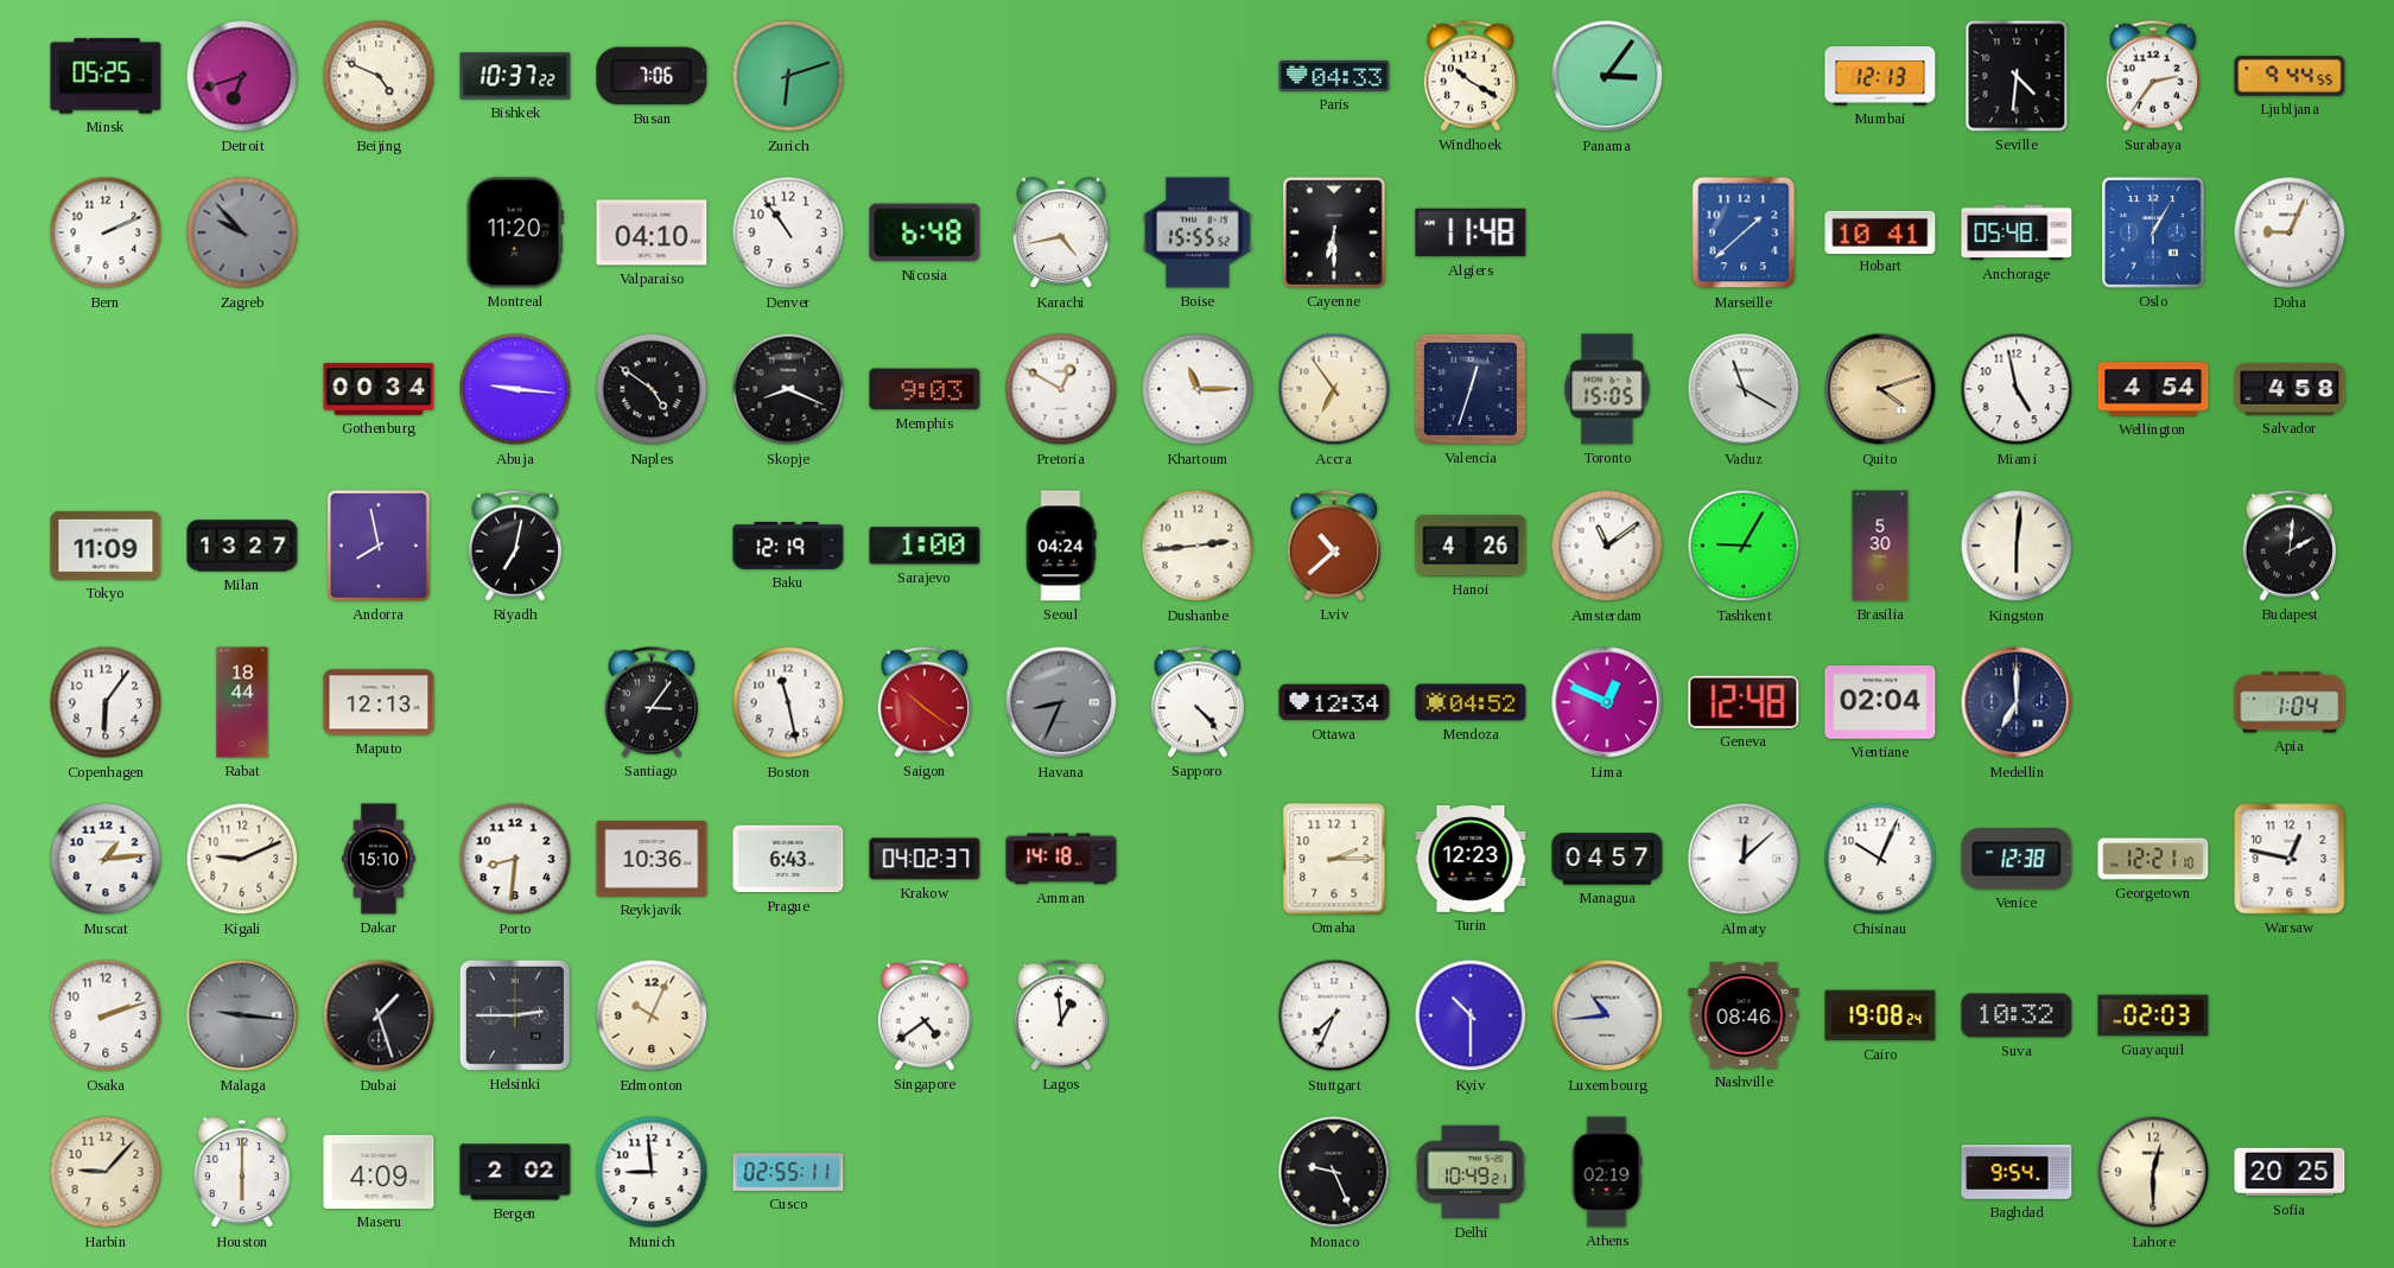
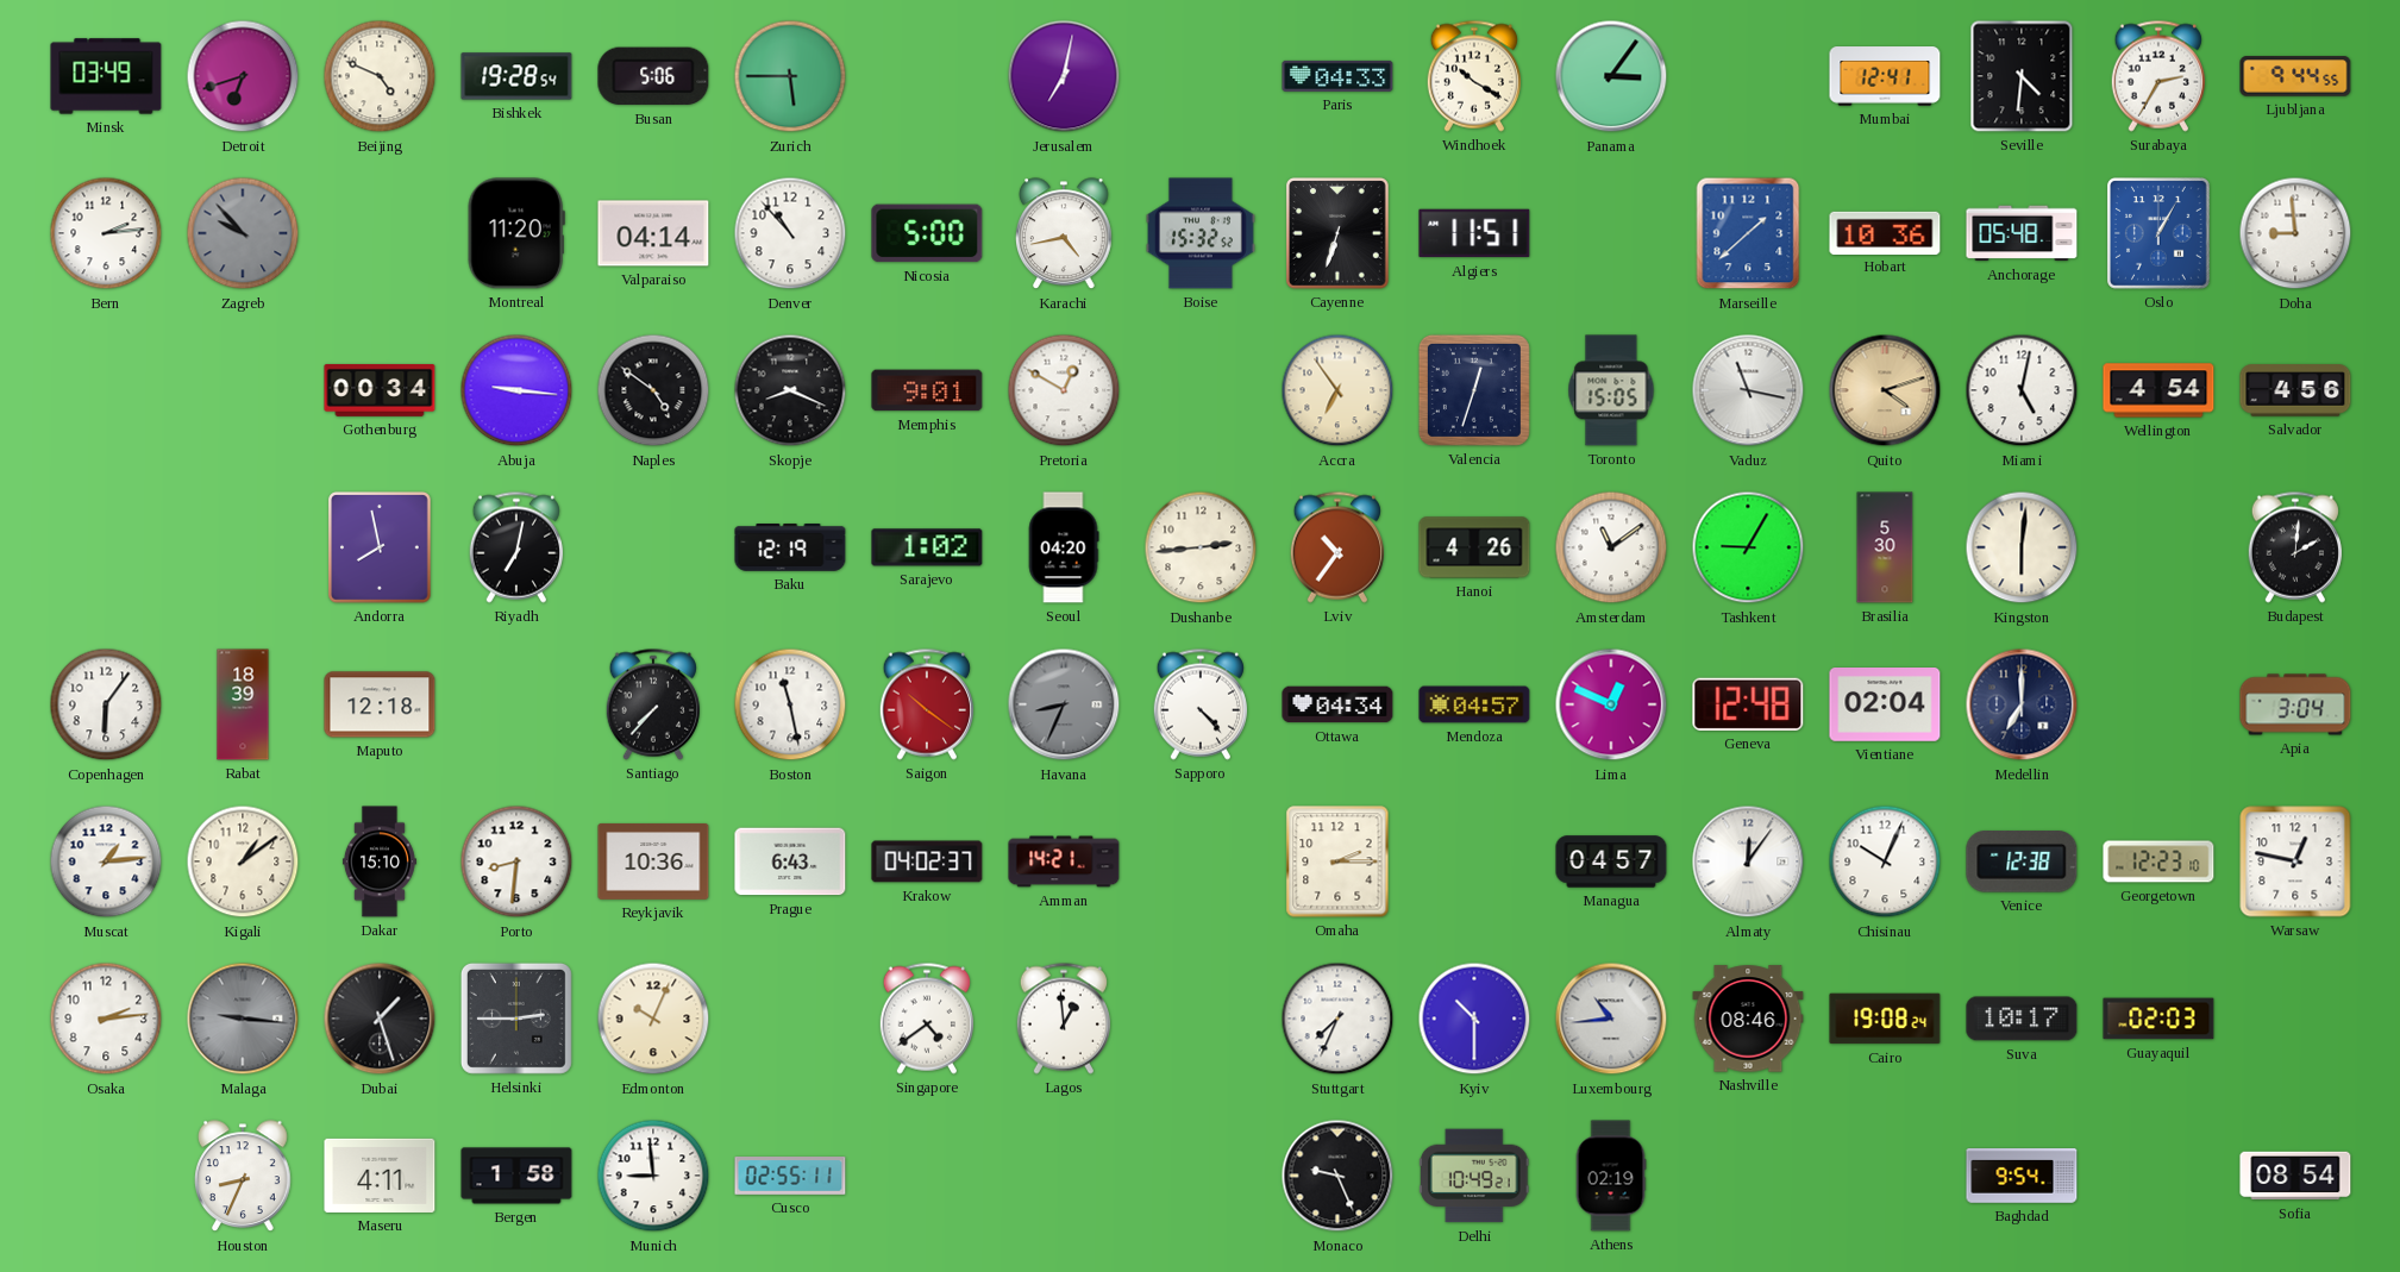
Minsk: 05:25 -> 03:49 (106, 76)
Bishkek: 10:37 -> 19:28 (516, 76)
Busan: 7:06 -> 5:06 (653, 76)
Zurich: 6:12 -> 5:45 (790, 76)
Jerusalem: none -> 7:02 (1064, 76)
Mumbai: 12:13 -> 12:41 (1885, 76)
Surabaya: 2:36 -> 2:35 (2158, 76)
Bern: 2:11 -> 2:14 (106, 233)
Valparaiso: 04:10 -> 04:14 (653, 233)
Denver: 10:54 -> 10:53 (790, 233)
Nicosia: 6:48 -> 5:00 (927, 233)
Boise: 15:55 -> 15:32 (1201, 233)
Cayenne: 6:30 -> 6:33 (1339, 234)
Algiers: 11:48 -> 11:51 (1474, 233)
Hobart: 10:41 -> 10:36 (1885, 232)
Doha: 9:04 -> 8:59 (2295, 233)
Memphis: 9:03 -> 9:01 (927, 390)
Khartoum: 11:15 -> none (1198, 389)
Vaduz: 11:20 -> 11:17 (1748, 390)
Miami: 4:58 -> 5:02 (2022, 390)
Salvador: 4:58 -> 4:56 (2295, 390)
Tokyo: 11:09 -> none (106, 546)
Milan: 13:27 -> none (242, 546)
Sarajevo: 1:00 -> 1:02 (927, 547)
Seoul: 04:24 -> 04:20 (1064, 547)
Lviv: 10:38 -> 10:36 (1337, 547)
Rabat: 18:44 -> 18:39 (243, 704)
Maputo: 12:13 -> 12:18 (380, 704)
Santiago: 3:06 -> 7:37 (653, 704)
Ottawa: 12:34 -> 04:34 (1337, 704)
Mendoza: 04:52 -> 04:57 (1474, 704)
Apia: 1:04 -> 3:04 (2295, 704)
Kigali: 9:11 -> 1:09 (243, 861)
Amman: 14:18 -> 14:21 (1064, 861)
Turin: 12:23 -> none (1471, 859)
Almaty: 12:08 -> 12:06 (1748, 861)
Georgetown: 12:21 -> 12:23 (2158, 861)
Osaka: 2:12 -> 2:14 (106, 1019)
Suva: 10:32 -> 10:17 (2022, 1019)
Harbin: 9:07 -> none (106, 1172)
Houston: 6:00 -> 8:34 (244, 1177)
Maseru: 4:09 -> 4:11 (380, 1176)
Bergen: 2:02 -> 1:58 (516, 1176)
Lahore: 12:30 -> none (2153, 1172)
Sofia: 20:25 -> 08:54 (2295, 1176)
